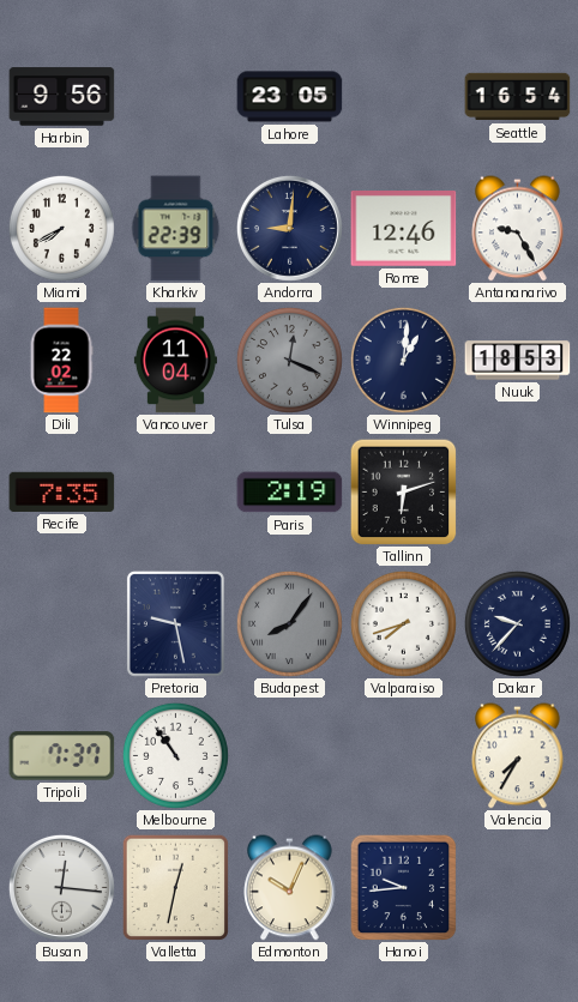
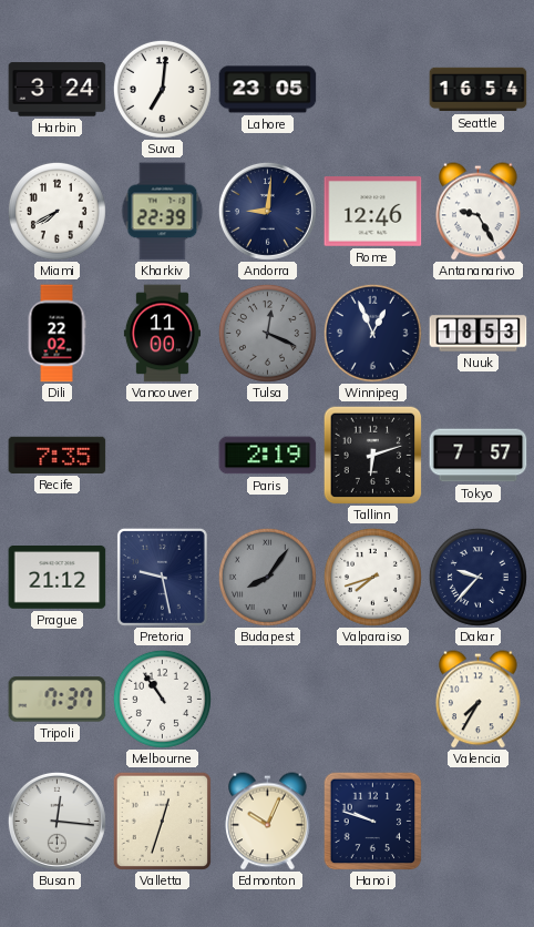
Harbin: 9:56 -> 3:24 (58, 90)
Suva: none -> 7:01 (162, 89)
Vancouver: 11:04 -> 11:00 (162, 334)
Winnipeg: 1:01 -> 12:56 (372, 333)
Tokyo: none -> 7:57 (479, 456)
Prague: none -> 21:12 (58, 578)
Valletta: 12:32 -> 12:33 (162, 821)
Hanoi: 9:44 -> 9:48 (372, 821)
